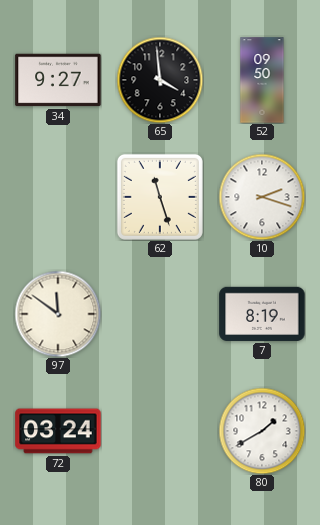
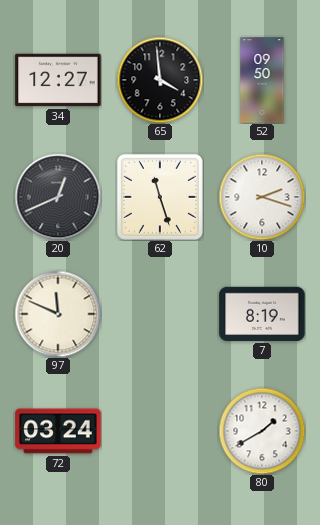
34: 9:27 -> 12:27 (58, 80)
20: none -> 12:41 (58, 197)
97: 11:51 -> 11:49 (58, 314)
